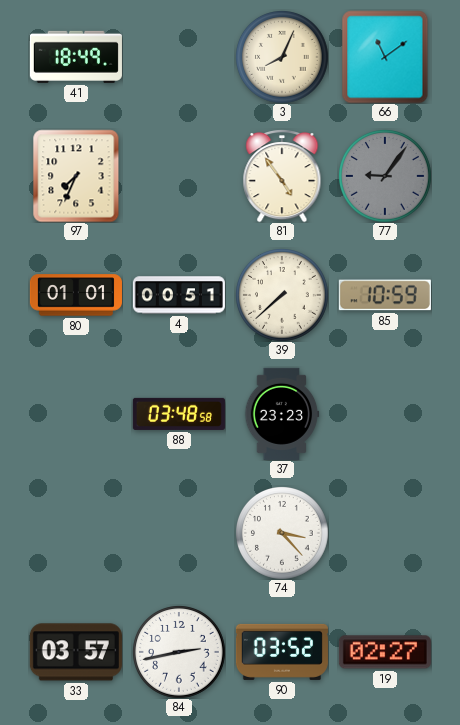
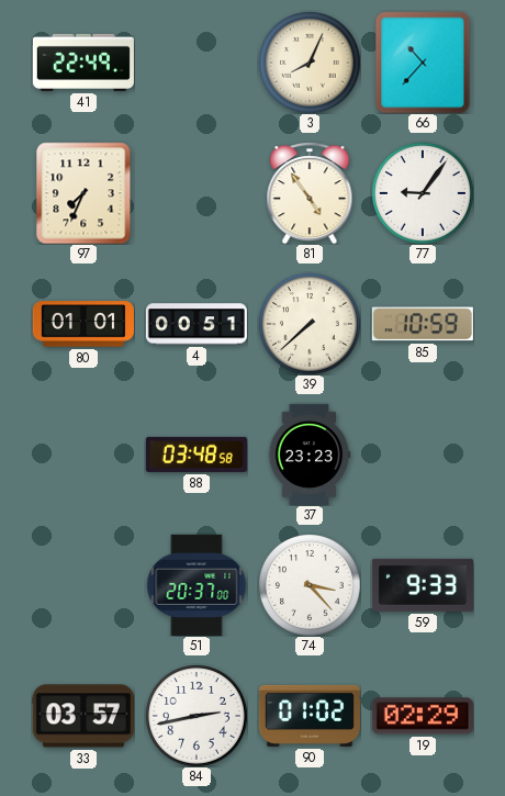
41: 18:49 -> 22:49 (83, 63)
66: 11:09 -> 10:37 (423, 63)
77 dial: grey -> white (423, 193)
51: none -> 20:37 (197, 585)
59: none -> 9:33 (423, 585)
90: 03:52 -> 01:02 (310, 716)
19: 02:27 -> 02:29 (423, 716)
